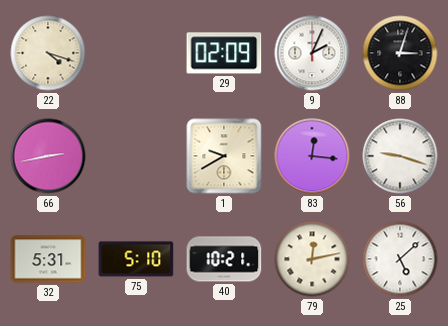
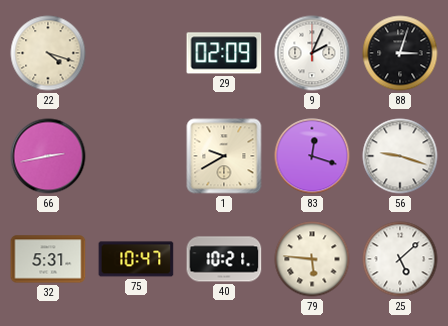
83: 12:16 -> 12:18 (312, 156)
75: 5:10 -> 10:47 (136, 259)
79: 12:13 -> 5:46 (312, 259)
